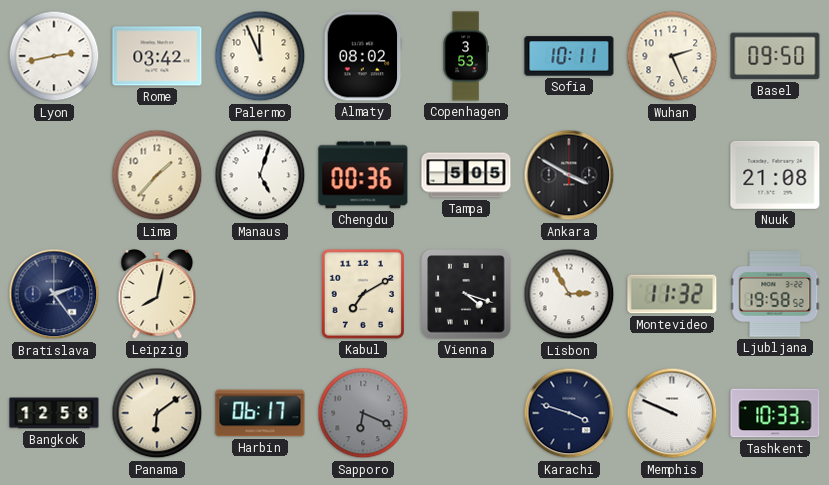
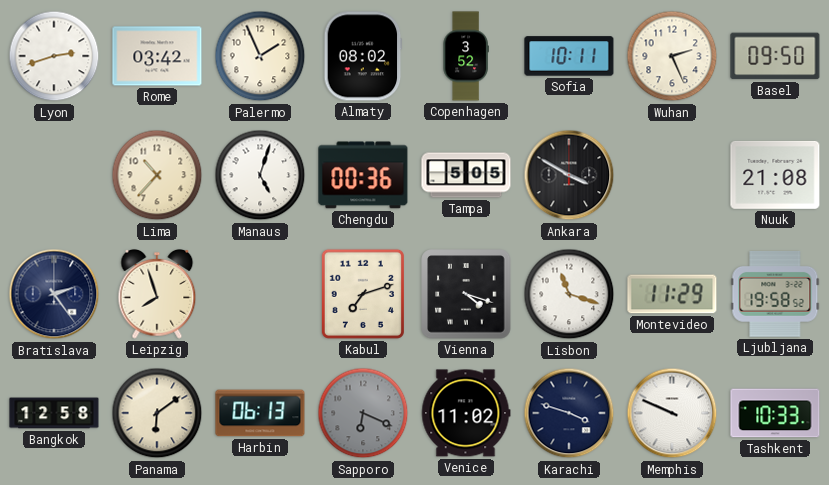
Lyon: 2:43 -> 2:42 (54, 56)
Palermo: 11:56 -> 1:56 (260, 56)
Copenhagen: 3:53 -> 3:52 (466, 56)
Lima: 1:37 -> 10:37 (157, 175)
Leipzig: 8:02 -> 7:57 (157, 295)
Kabul: 7:10 -> 7:12 (363, 294)
Lisbon: 2:55 -> 11:18 (569, 294)
Montevideo: 11:32 -> 11:29 (672, 294)
Harbin: 06:17 -> 06:13 (260, 413)
Venice: none -> 11:02 (466, 413)
